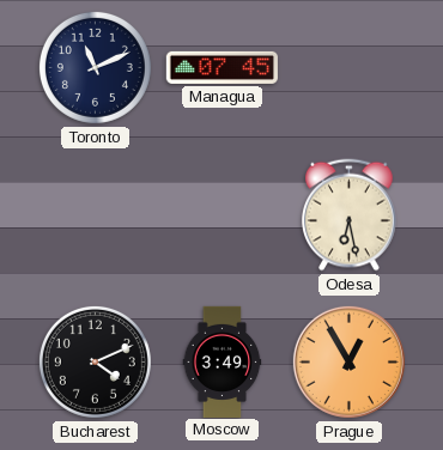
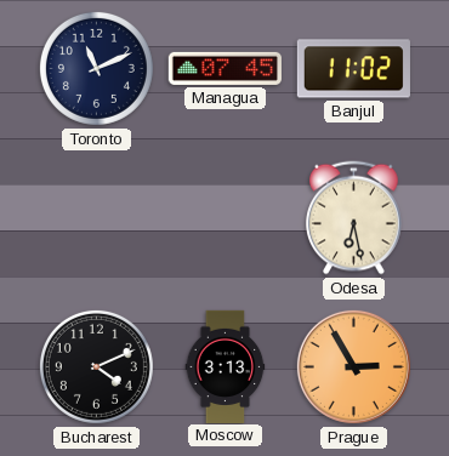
Banjul: none -> 11:02 (353, 69)
Moscow: 3:49 -> 3:13 (226, 366)
Prague: 12:55 -> 2:55 (353, 366)
